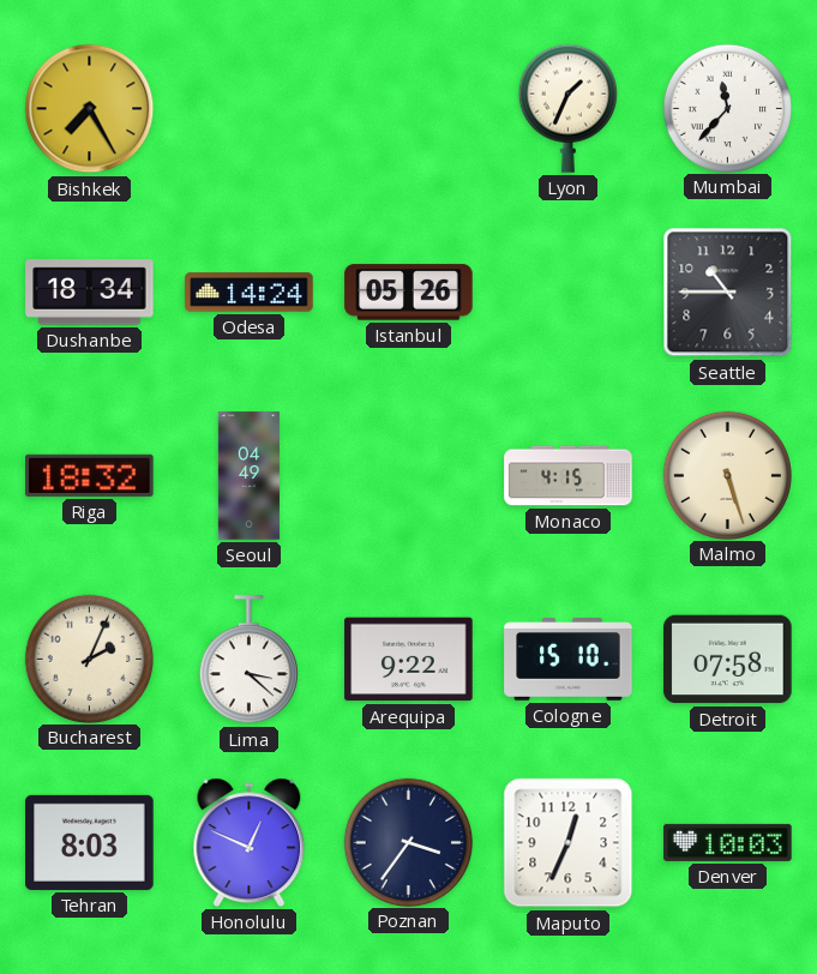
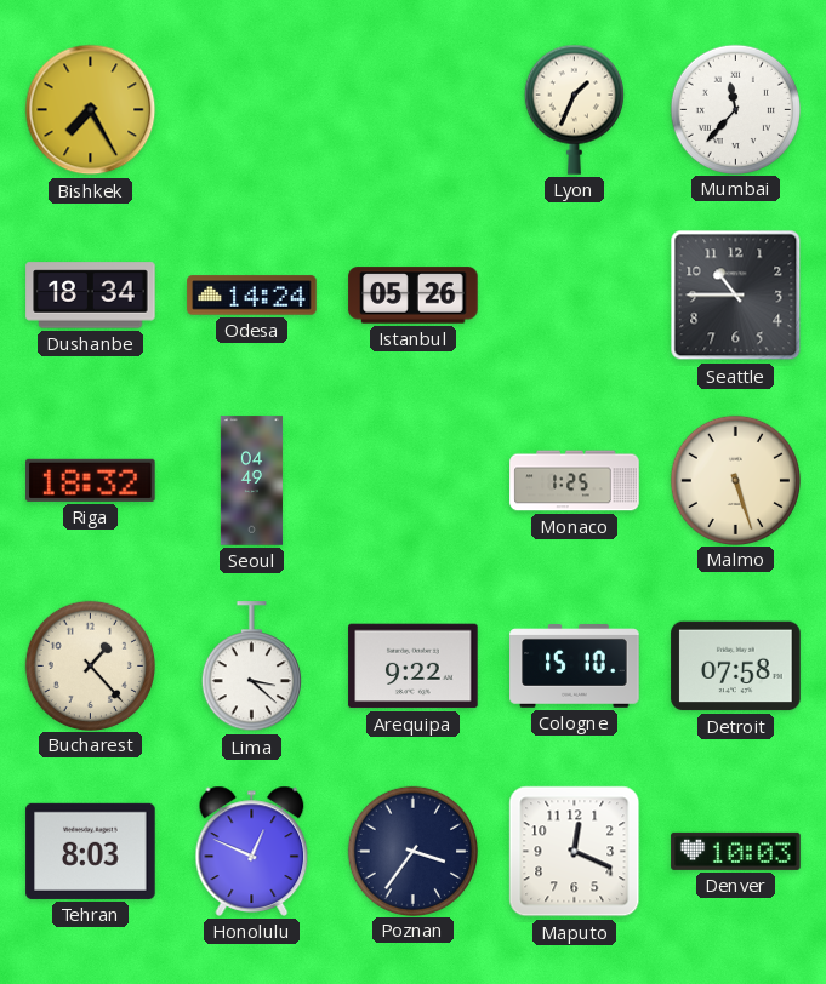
Monaco: 4:15 -> 1:25 (575, 481)
Bucharest: 2:04 -> 1:23 (90, 665)
Maputo: 12:34 -> 12:19 (575, 852)
